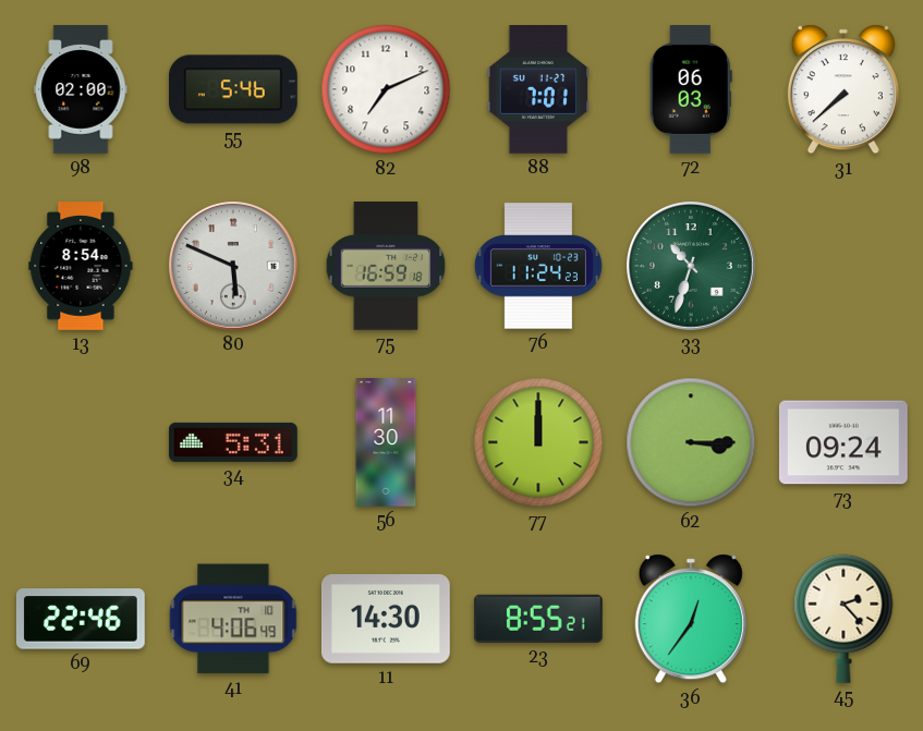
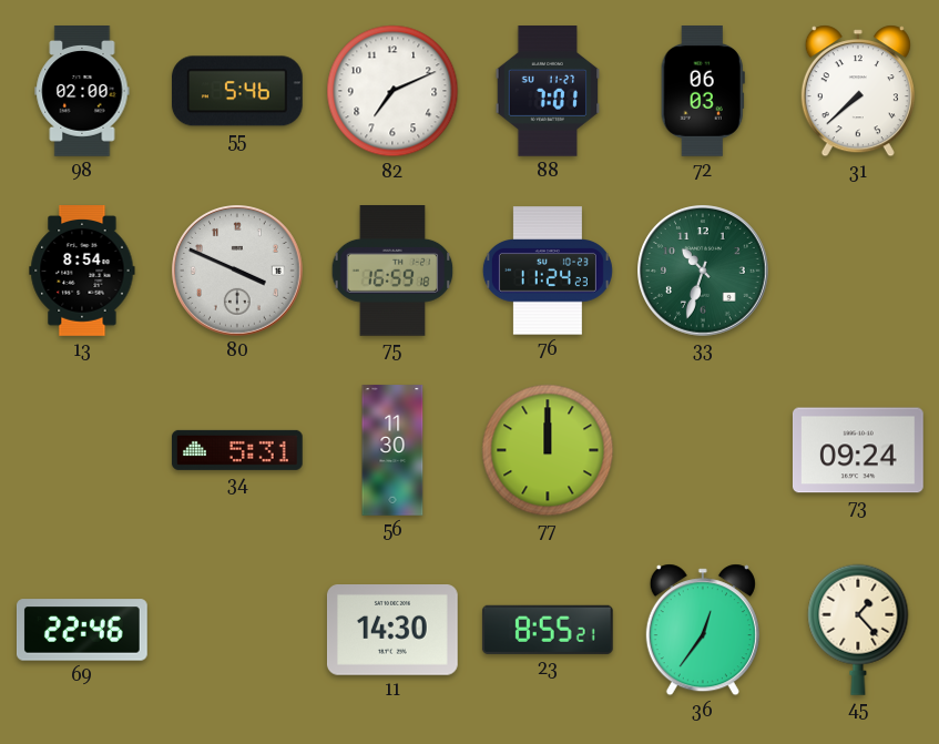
80: 5:49 -> 3:49 (238, 272)
62: 3:15 -> none (691, 442)
41: 4:06 -> none (233, 619)
45: 2:23 -> 1:23 (858, 630)
